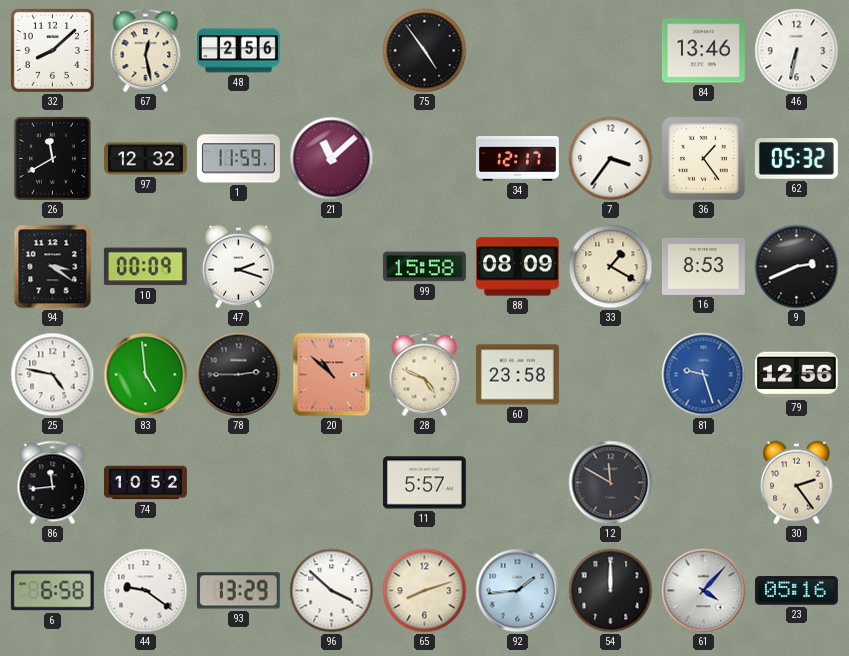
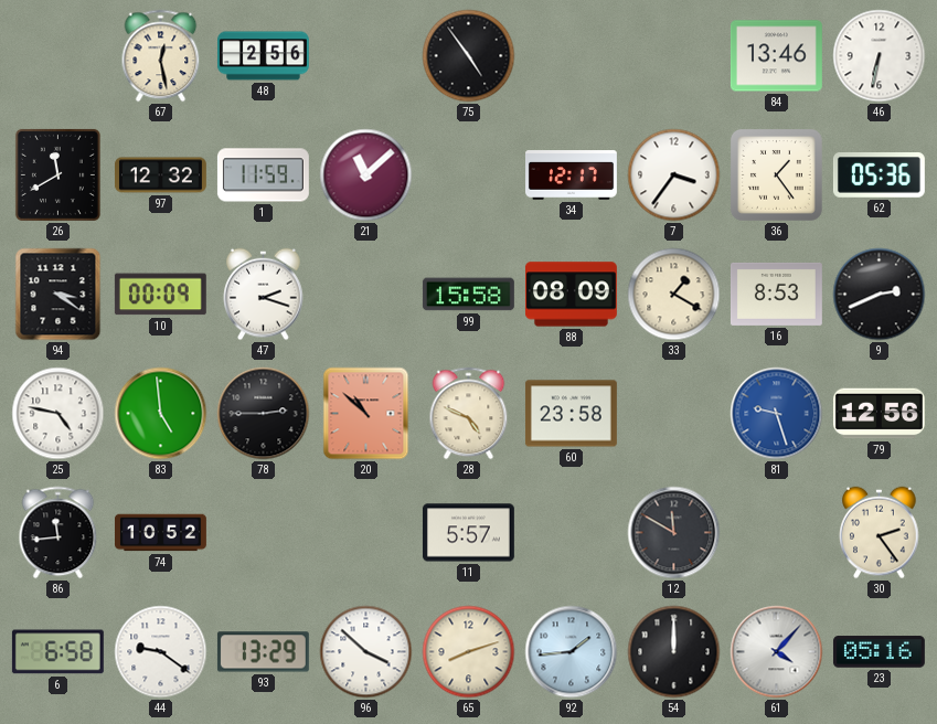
32: 8:08 -> none (52, 50)
62: 05:32 -> 05:36 (879, 175)
